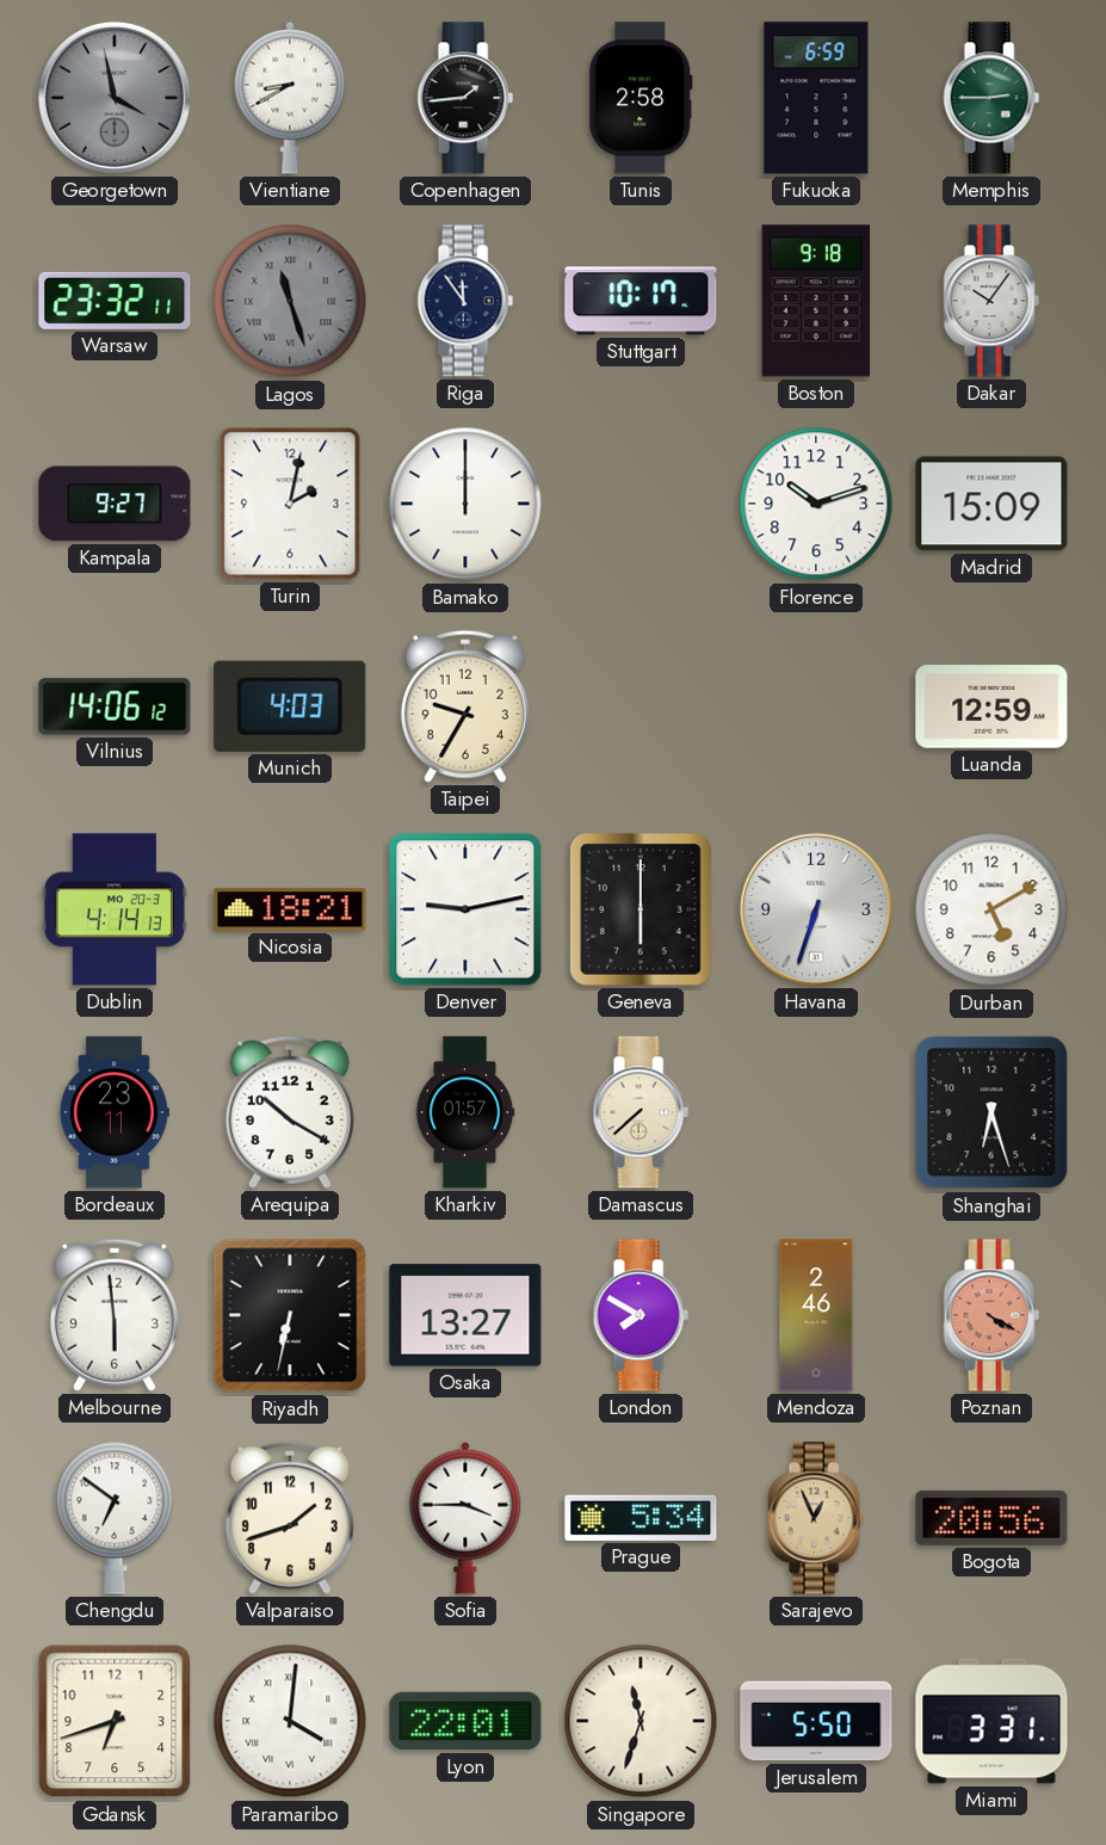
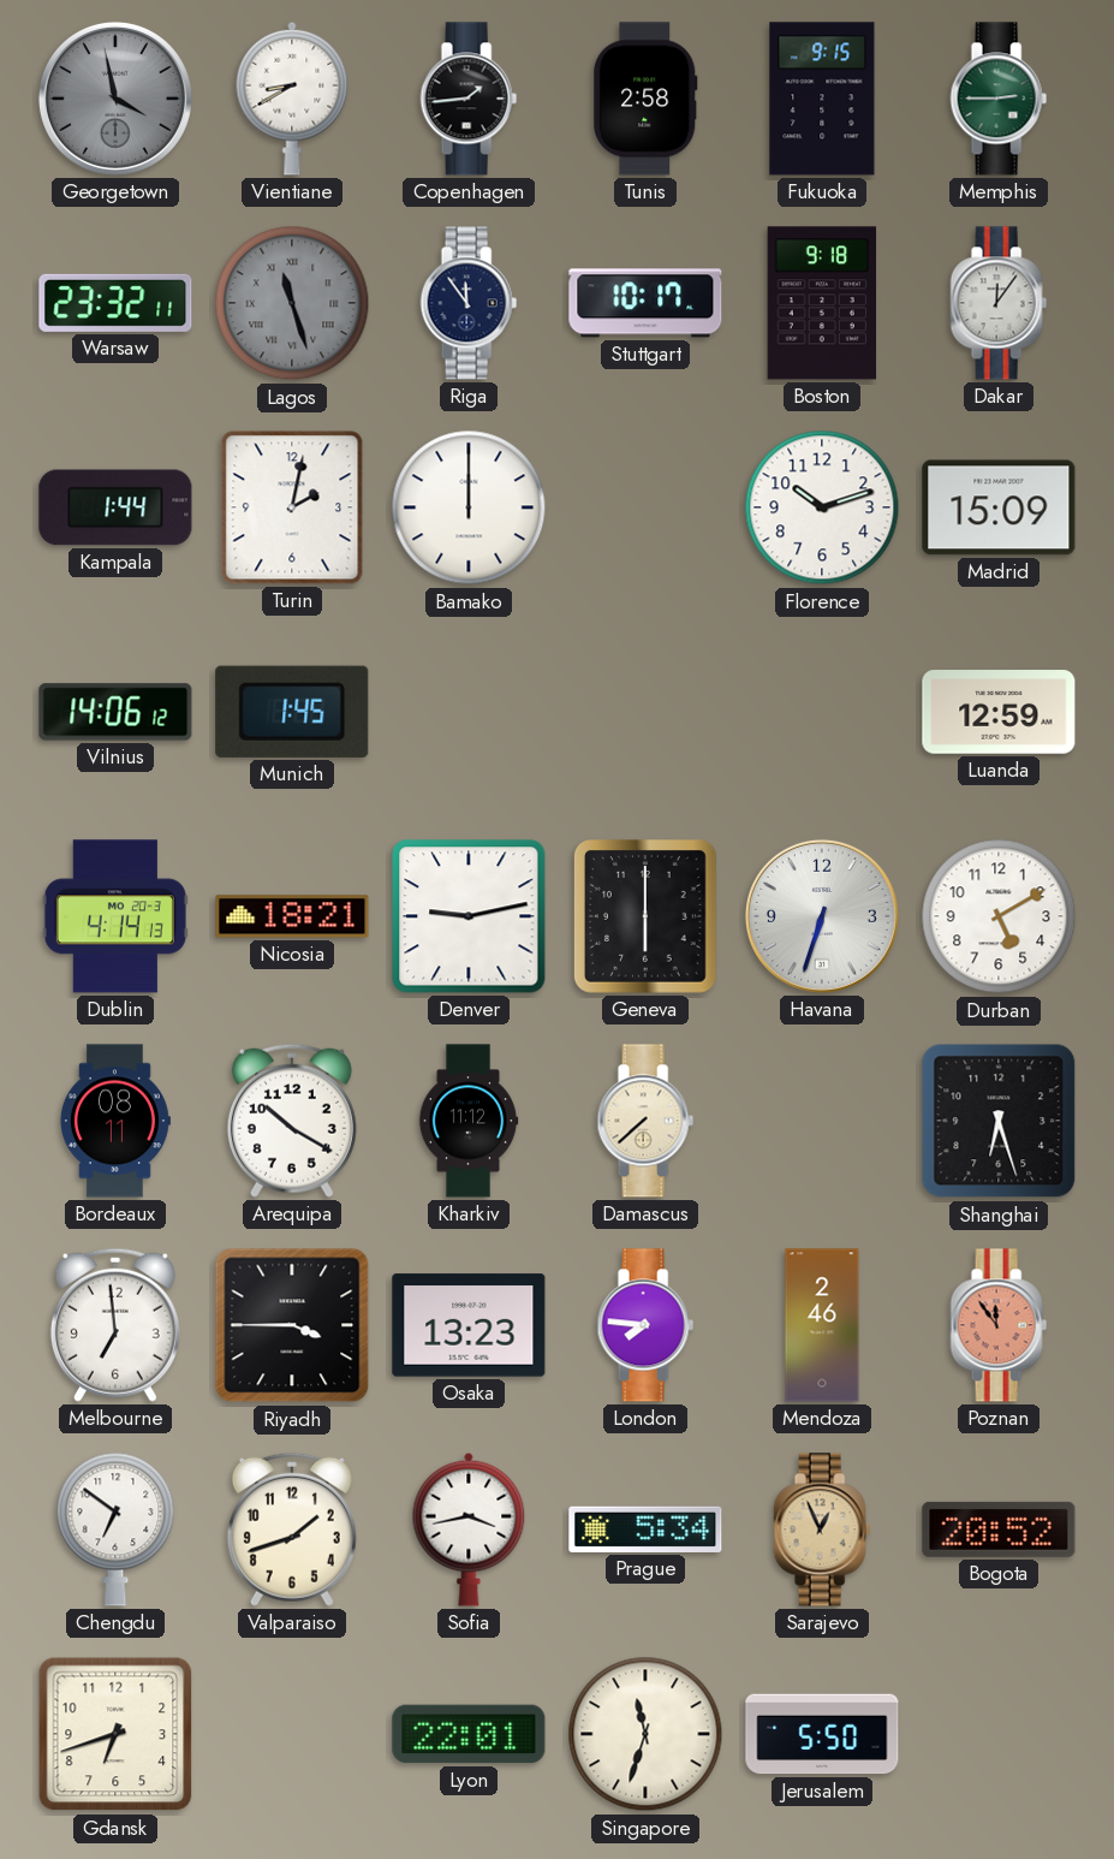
Fukuoka: 6:59 -> 9:15 (822, 99)
Dakar: 10:06 -> 12:06 (999, 303)
Kampala: 9:27 -> 1:44 (115, 507)
Munich: 4:03 -> 1:45 (292, 712)
Taipei: 9:35 -> none (465, 706)
Bordeaux: 23:11 -> 08:11 (114, 1121)
Kharkiv: 01:57 -> 11:12 (469, 1121)
Melbourne: 5:59 -> 6:59 (115, 1325)
Riyadh: 6:32 -> 3:45 (292, 1325)
Osaka: 13:27 -> 13:23 (469, 1325)
London: 7:50 -> 7:46 (645, 1325)
Poznan: 4:20 -> 11:54 (999, 1325)
Sofia: 3:45 -> 3:43 (469, 1530)
Bogota: 20:56 -> 20:52 (999, 1530)
Paramaribo: 4:01 -> none (290, 1721)
Miami: 3:31 -> none (991, 1721)
